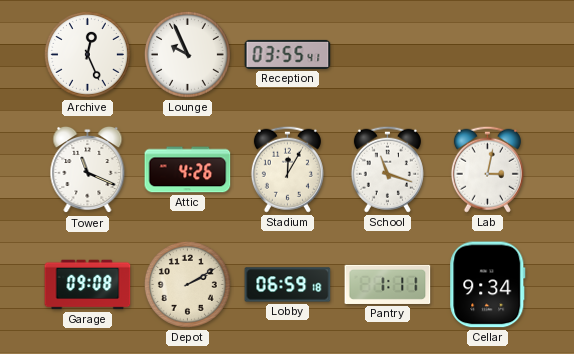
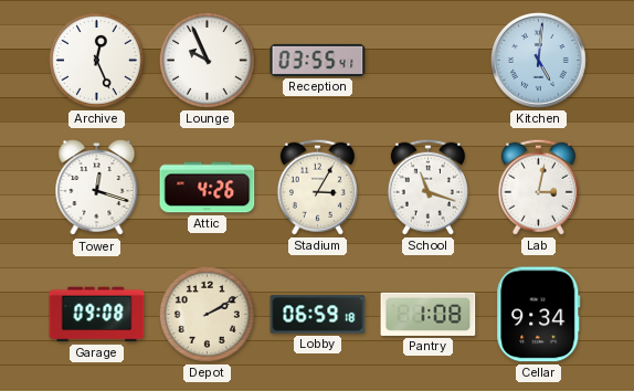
Kitchen: none -> 5:01 (538, 60)
Tower: 11:19 -> 12:18 (97, 188)
Stadium: 12:05 -> 3:05 (317, 187)
Pantry: 1:11 -> 1:08 (429, 314)
